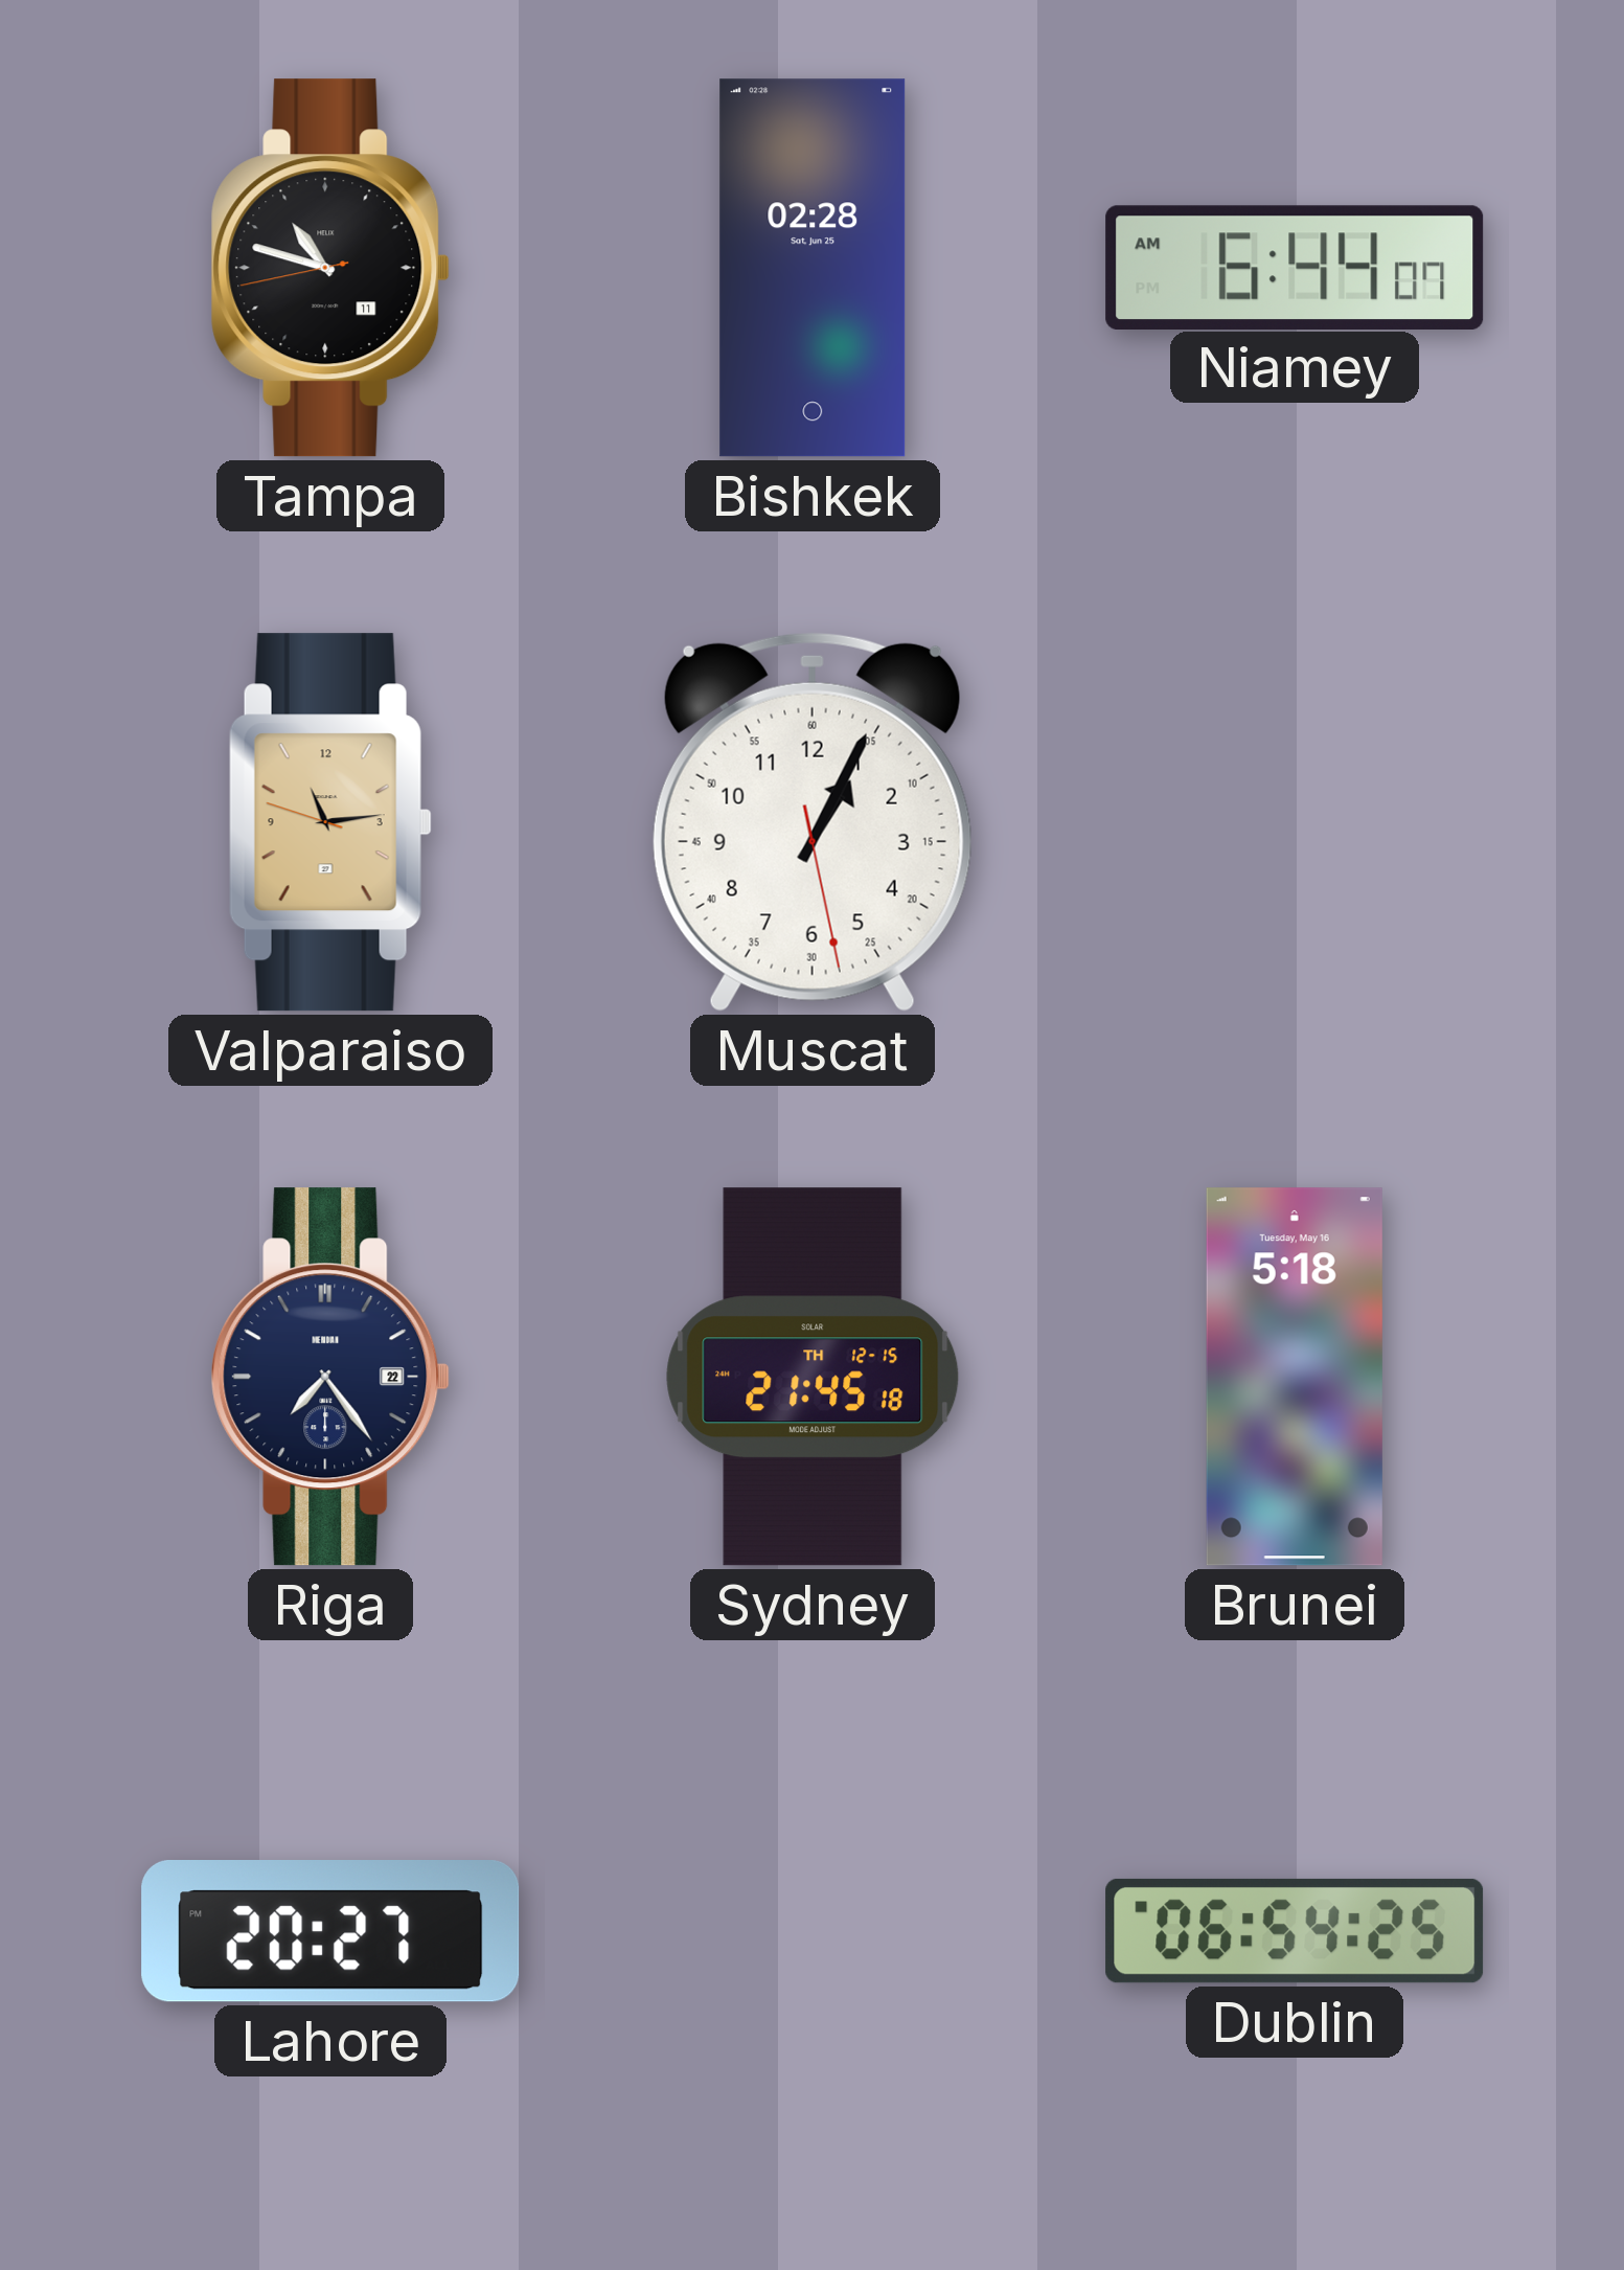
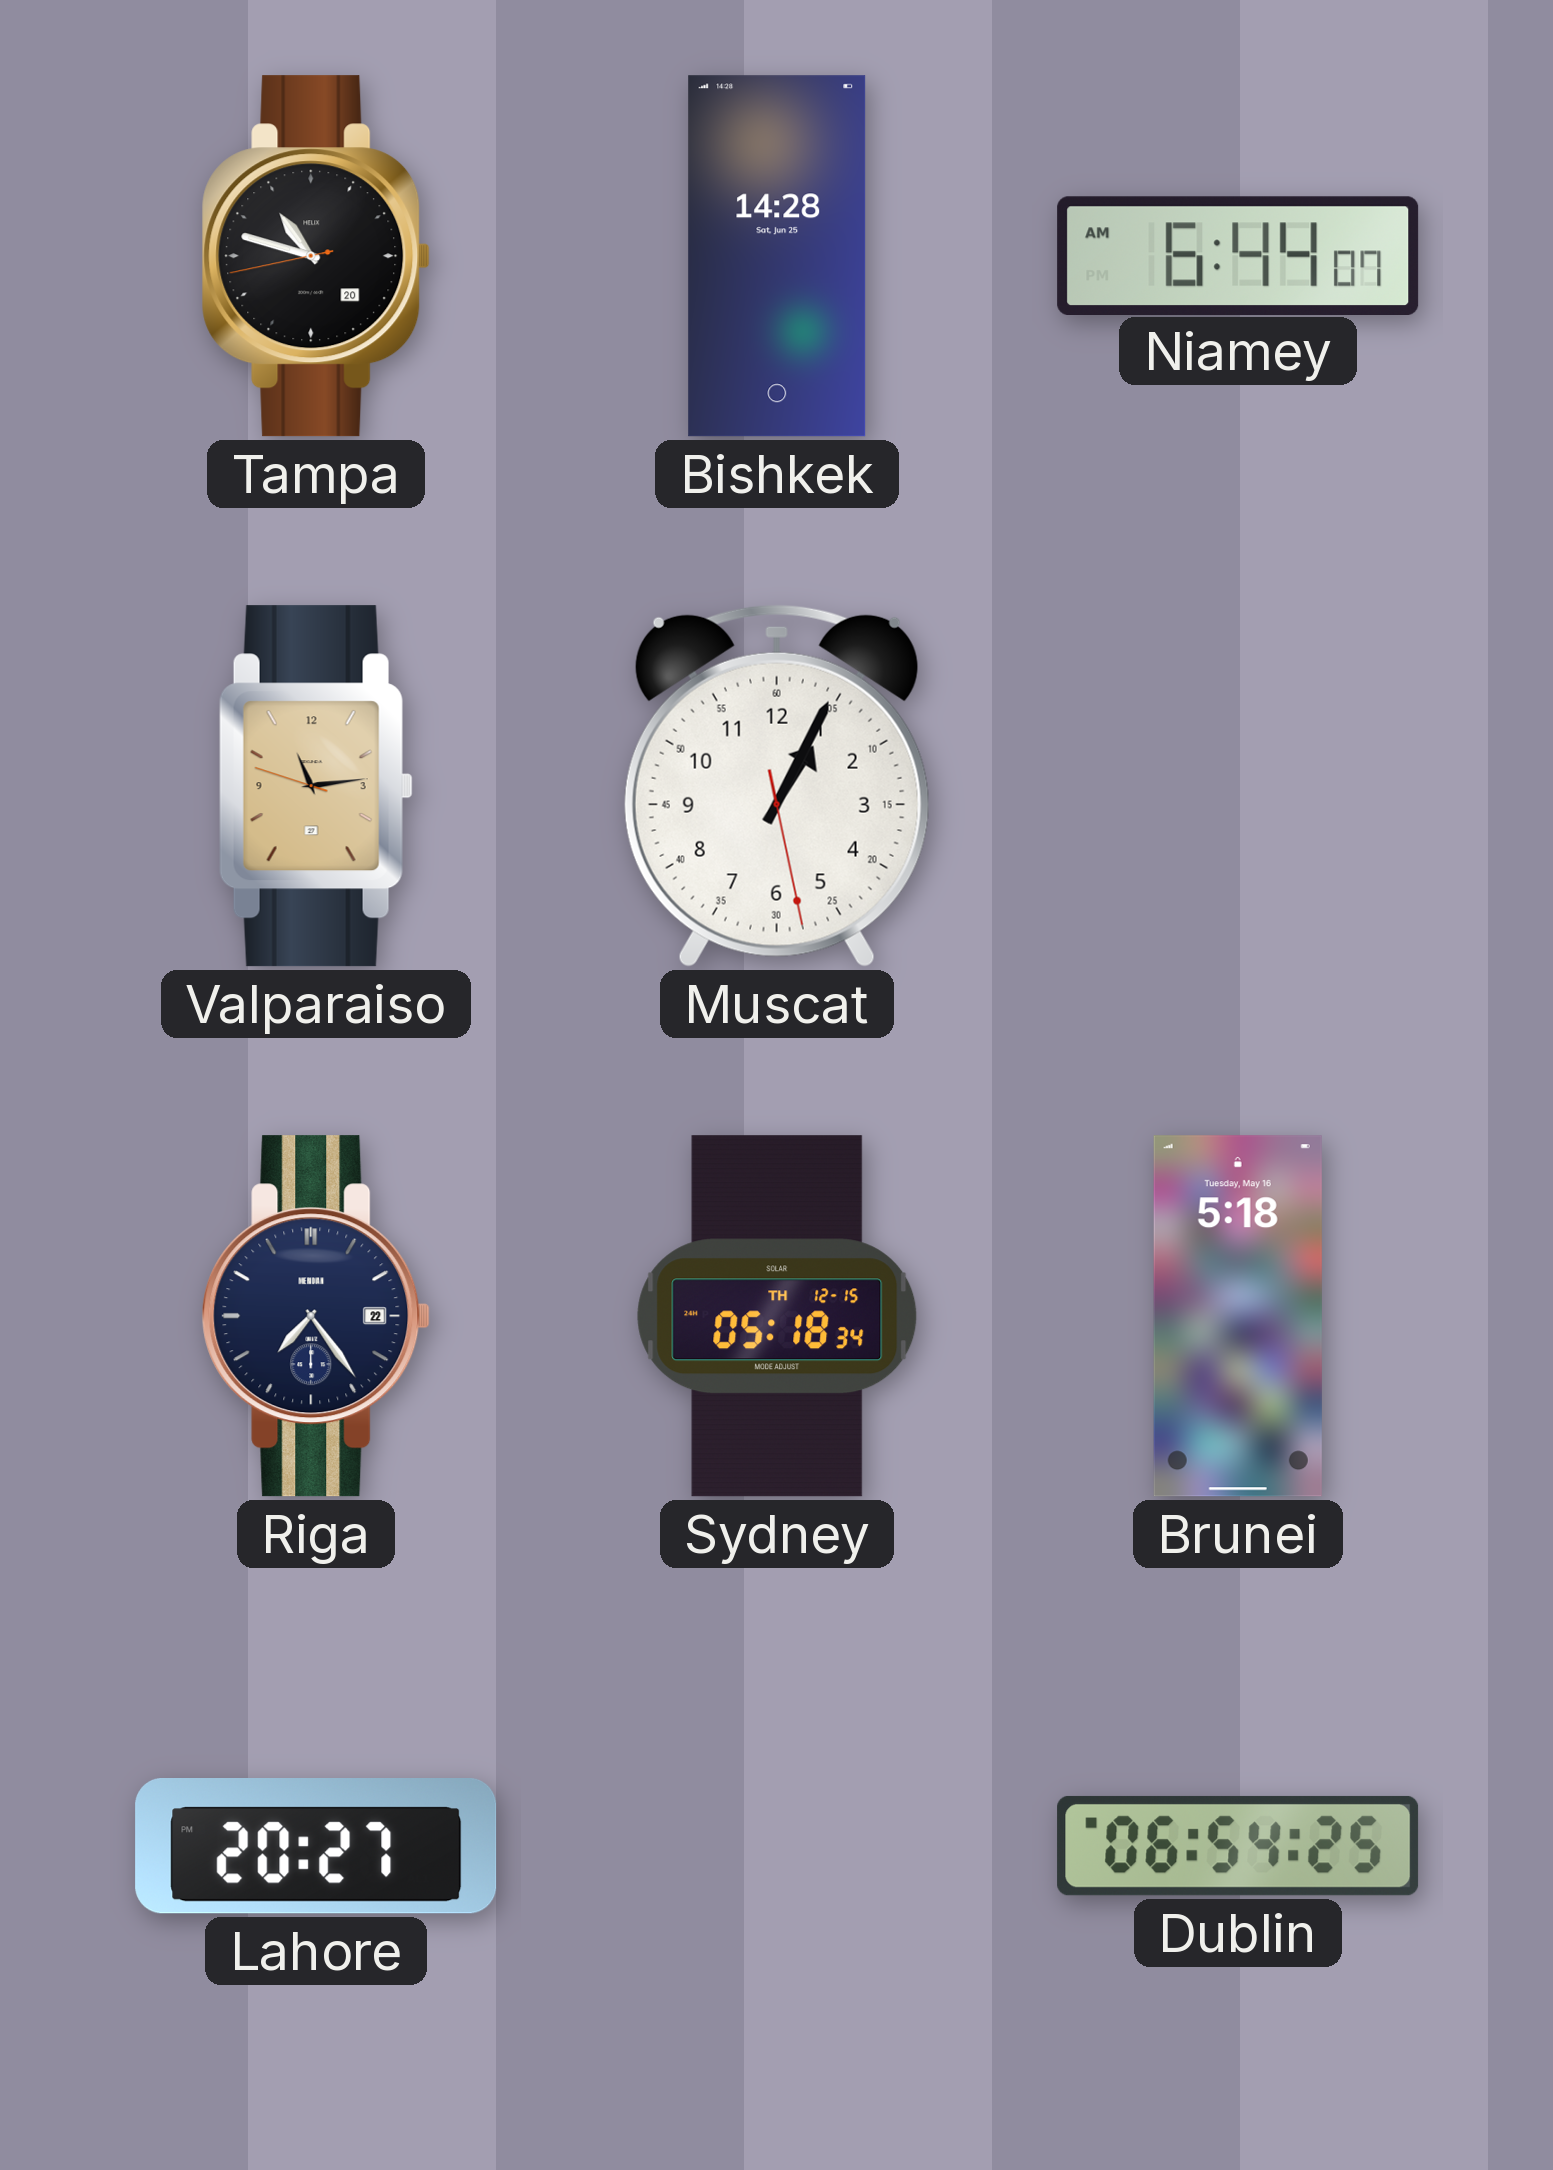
Tampa date: 11 -> 20 (316, 256)
Bishkek: 02:28 -> 14:28 (777, 256)
Sydney: 21:45 -> 05:18 (777, 1316)
